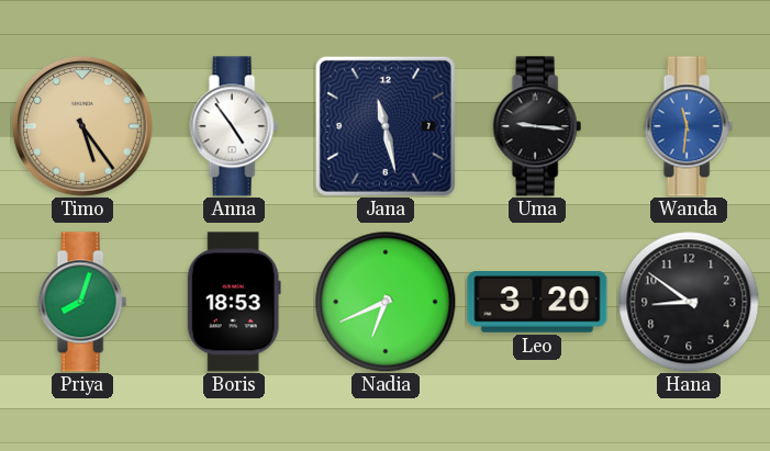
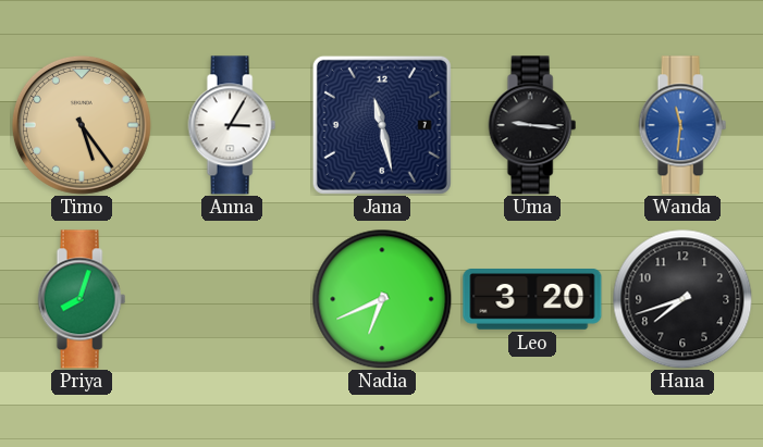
Anna: 4:54 -> 3:05 (232, 125)
Boris: 18:53 -> none (234, 302)
Hana: 8:51 -> 7:42 (682, 299)
